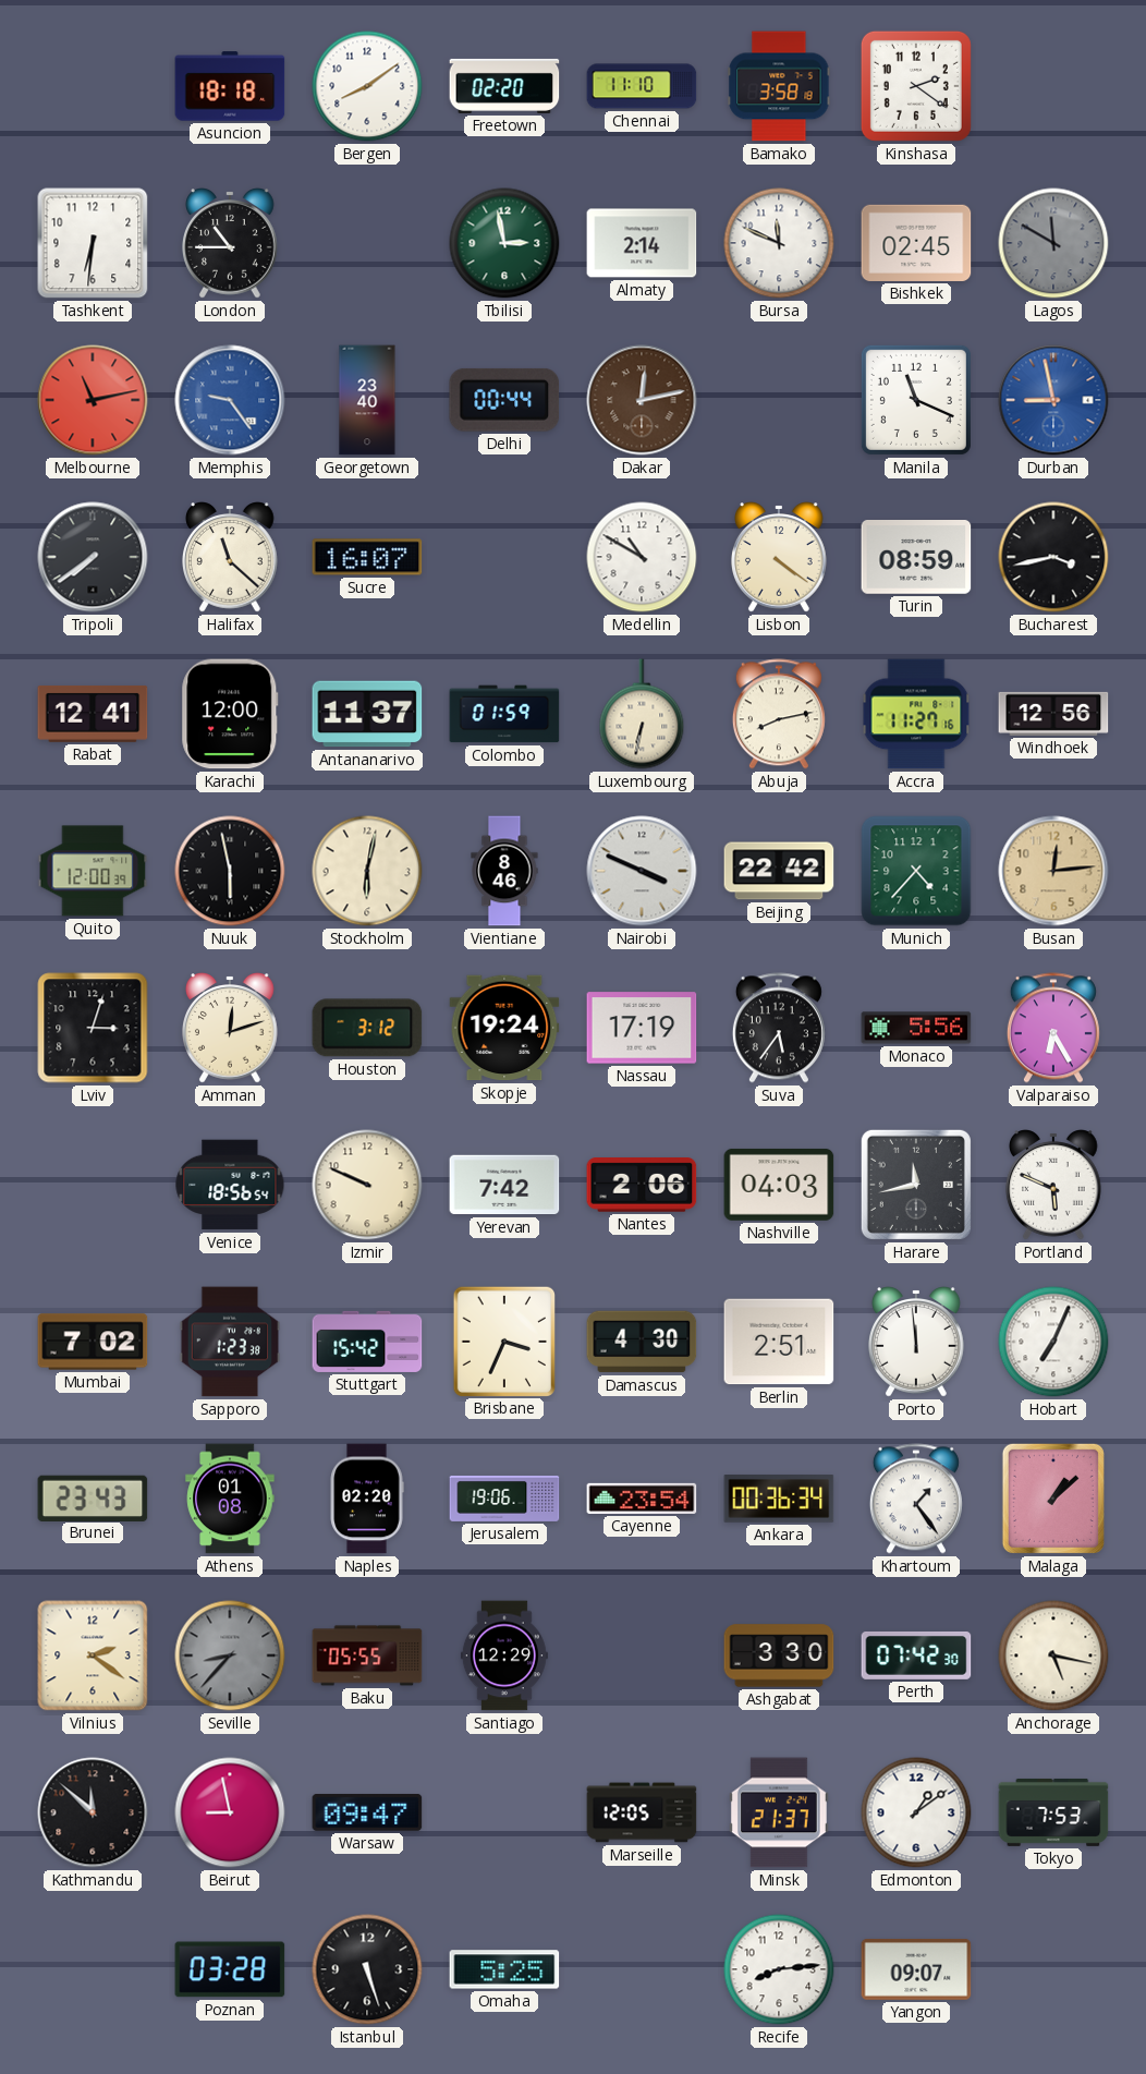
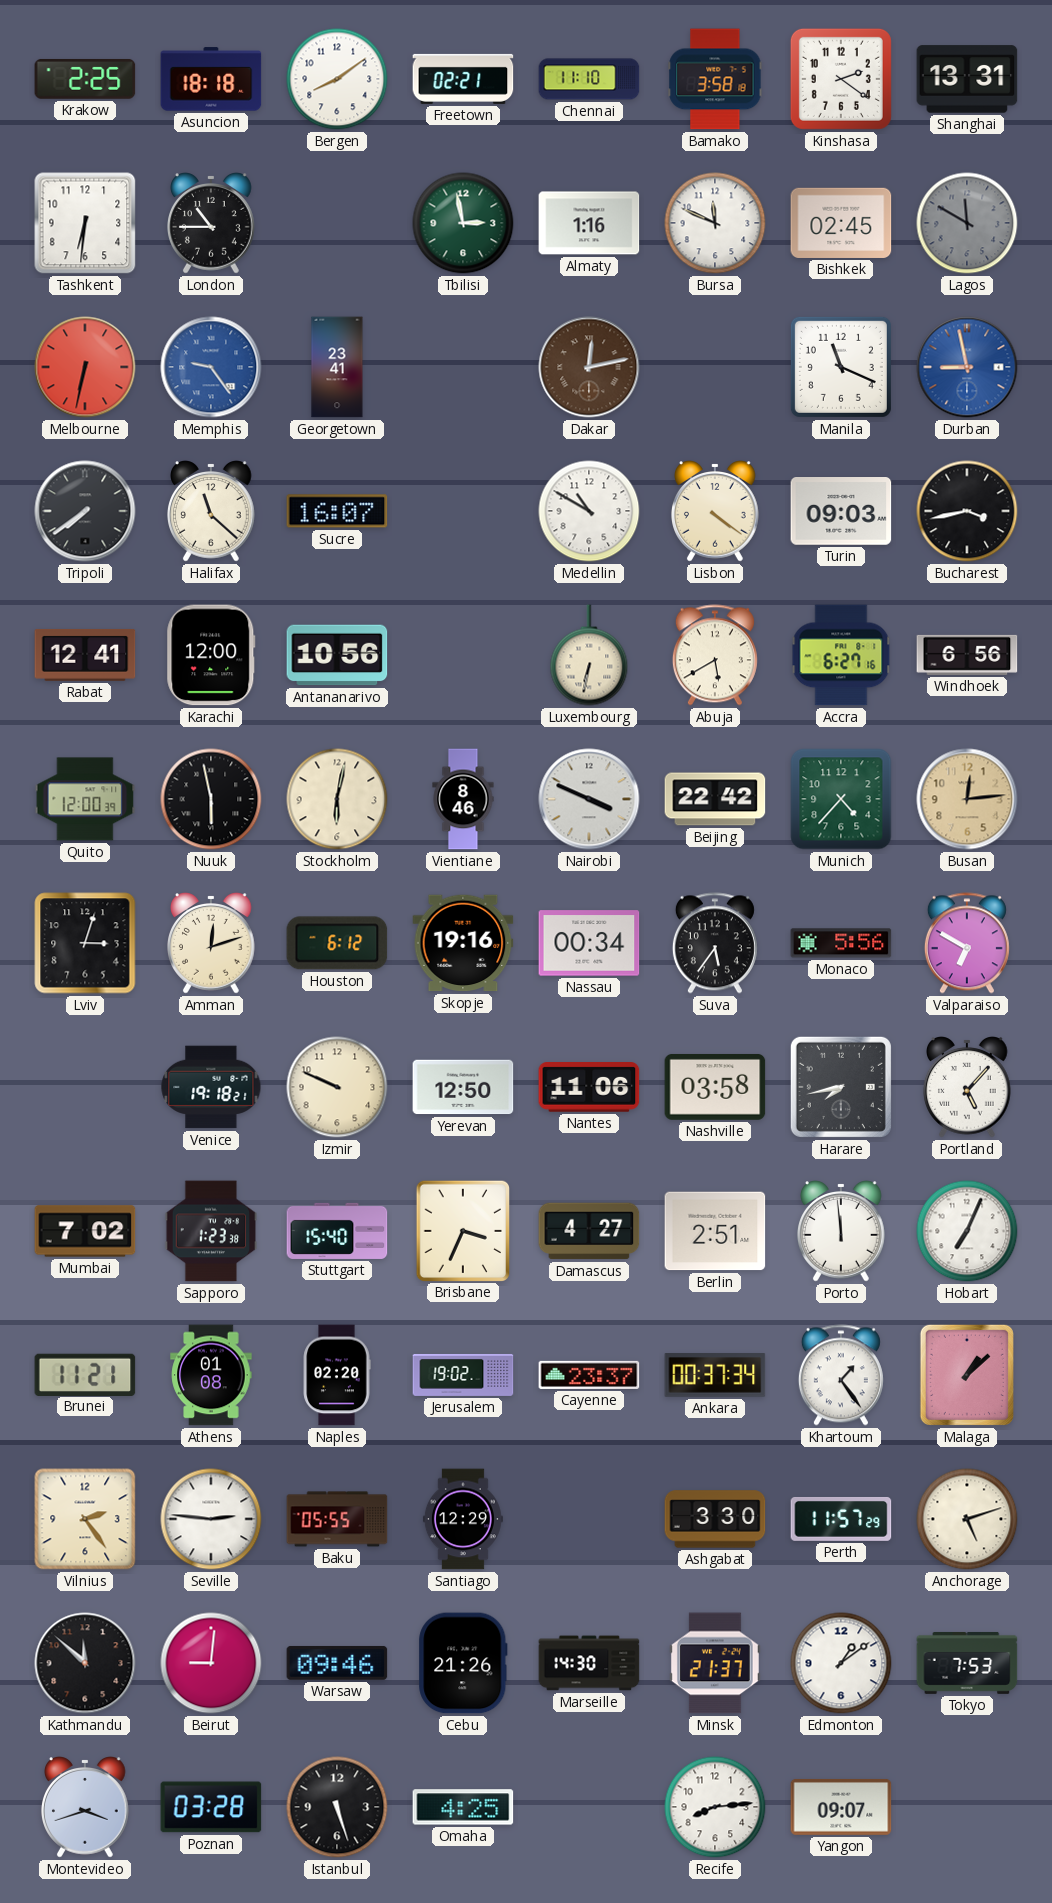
Krakow: none -> 2:25 (85, 79)
Freetown: 02:20 -> 02:21 (463, 79)
Shanghai: none -> 13:31 (967, 79)
Almaty: 2:14 -> 1:16 (589, 223)
Melbourne: 11:13 -> 6:32 (85, 367)
Georgetown: 23:40 -> 23:41 (337, 367)
Delhi: 00:44 -> none (504, 400)
Turin: 08:59 -> 09:03 (841, 511)
Antananarivo: 11:37 -> 10:56 (337, 655)
Colombo: 01:59 -> none (504, 714)
Abuja: 8:13 -> 5:40 (715, 655)
Accra: 11:27 -> 6:27 (841, 655)
Windhoek: 12:56 -> 6:56 (967, 655)
Houston: 3:12 -> 6:12 (337, 943)
Skopje: 19:24 -> 19:16 (463, 943)
Nassau: 17:19 -> 00:34 (589, 943)
Valparaiso: 6:25 -> 6:50 (967, 943)
Venice: 18:56 -> 19:18 (211, 1087)
Yerevan: 7:42 -> 12:50 (463, 1087)
Nantes: 2:06 -> 11:06 (589, 1088)
Nashville: 04:03 -> 03:58 (715, 1087)
Harare: 11:43 -> 7:43 (841, 1087)
Portland: 5:49 -> 5:07 (968, 1087)
Stuttgart: 15:42 -> 15:40 (337, 1231)
Damascus: 4:30 -> 4:27 (589, 1231)
Brunei: 23:43 -> 11:21 (85, 1374)
Jerusalem: 19:06 -> 19:02 (463, 1375)
Cayenne: 23:54 -> 23:37 (589, 1375)
Ankara: 00:36 -> 00:37 (715, 1375)
Vilnius: 2:21 -> 2:24 (85, 1519)
Seville: 8:37 -> 2:46 (211, 1519)
Seville dial: grey -> white (211, 1519)
Perth: 07:42 -> 11:57 (841, 1519)
Anchorage: 5:17 -> 5:12 (967, 1519)
Beirut: 8:58 -> 9:01 (211, 1663)
Warsaw: 09:47 -> 09:46 (337, 1663)
Cebu: none -> 21:26 (463, 1663)
Marseille: 12:05 -> 14:30 (589, 1663)
Montevideo: none -> 3:42 (86, 1807)
Omaha: 5:25 -> 4:25 (463, 1807)
